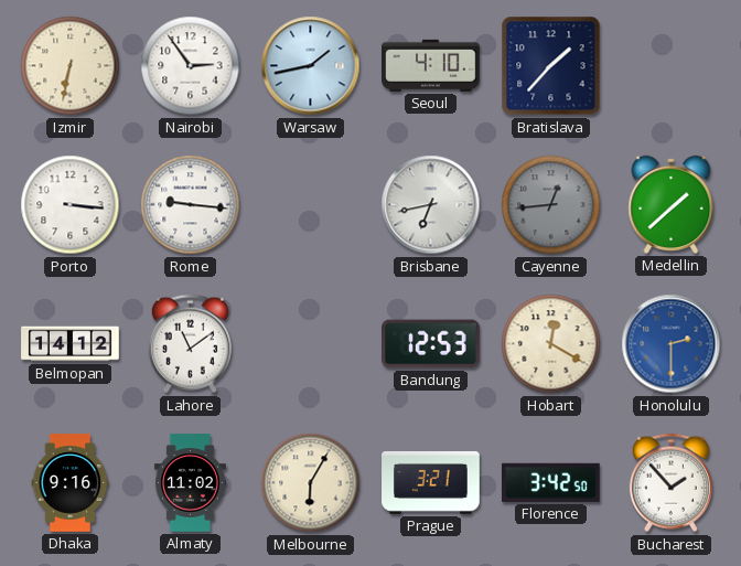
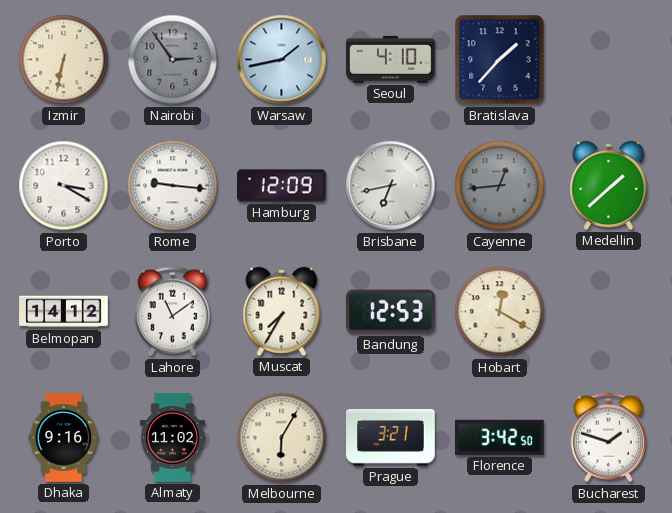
Nairobi dial: white -> grey (173, 60)
Porto: 3:16 -> 3:20 (64, 186)
Hamburg: none -> 12:09 (282, 186)
Muscat: none -> 7:35 (282, 311)
Honolulu: 2:30 -> none (672, 344)
Bucharest: 1:53 -> 1:48 (608, 438)
